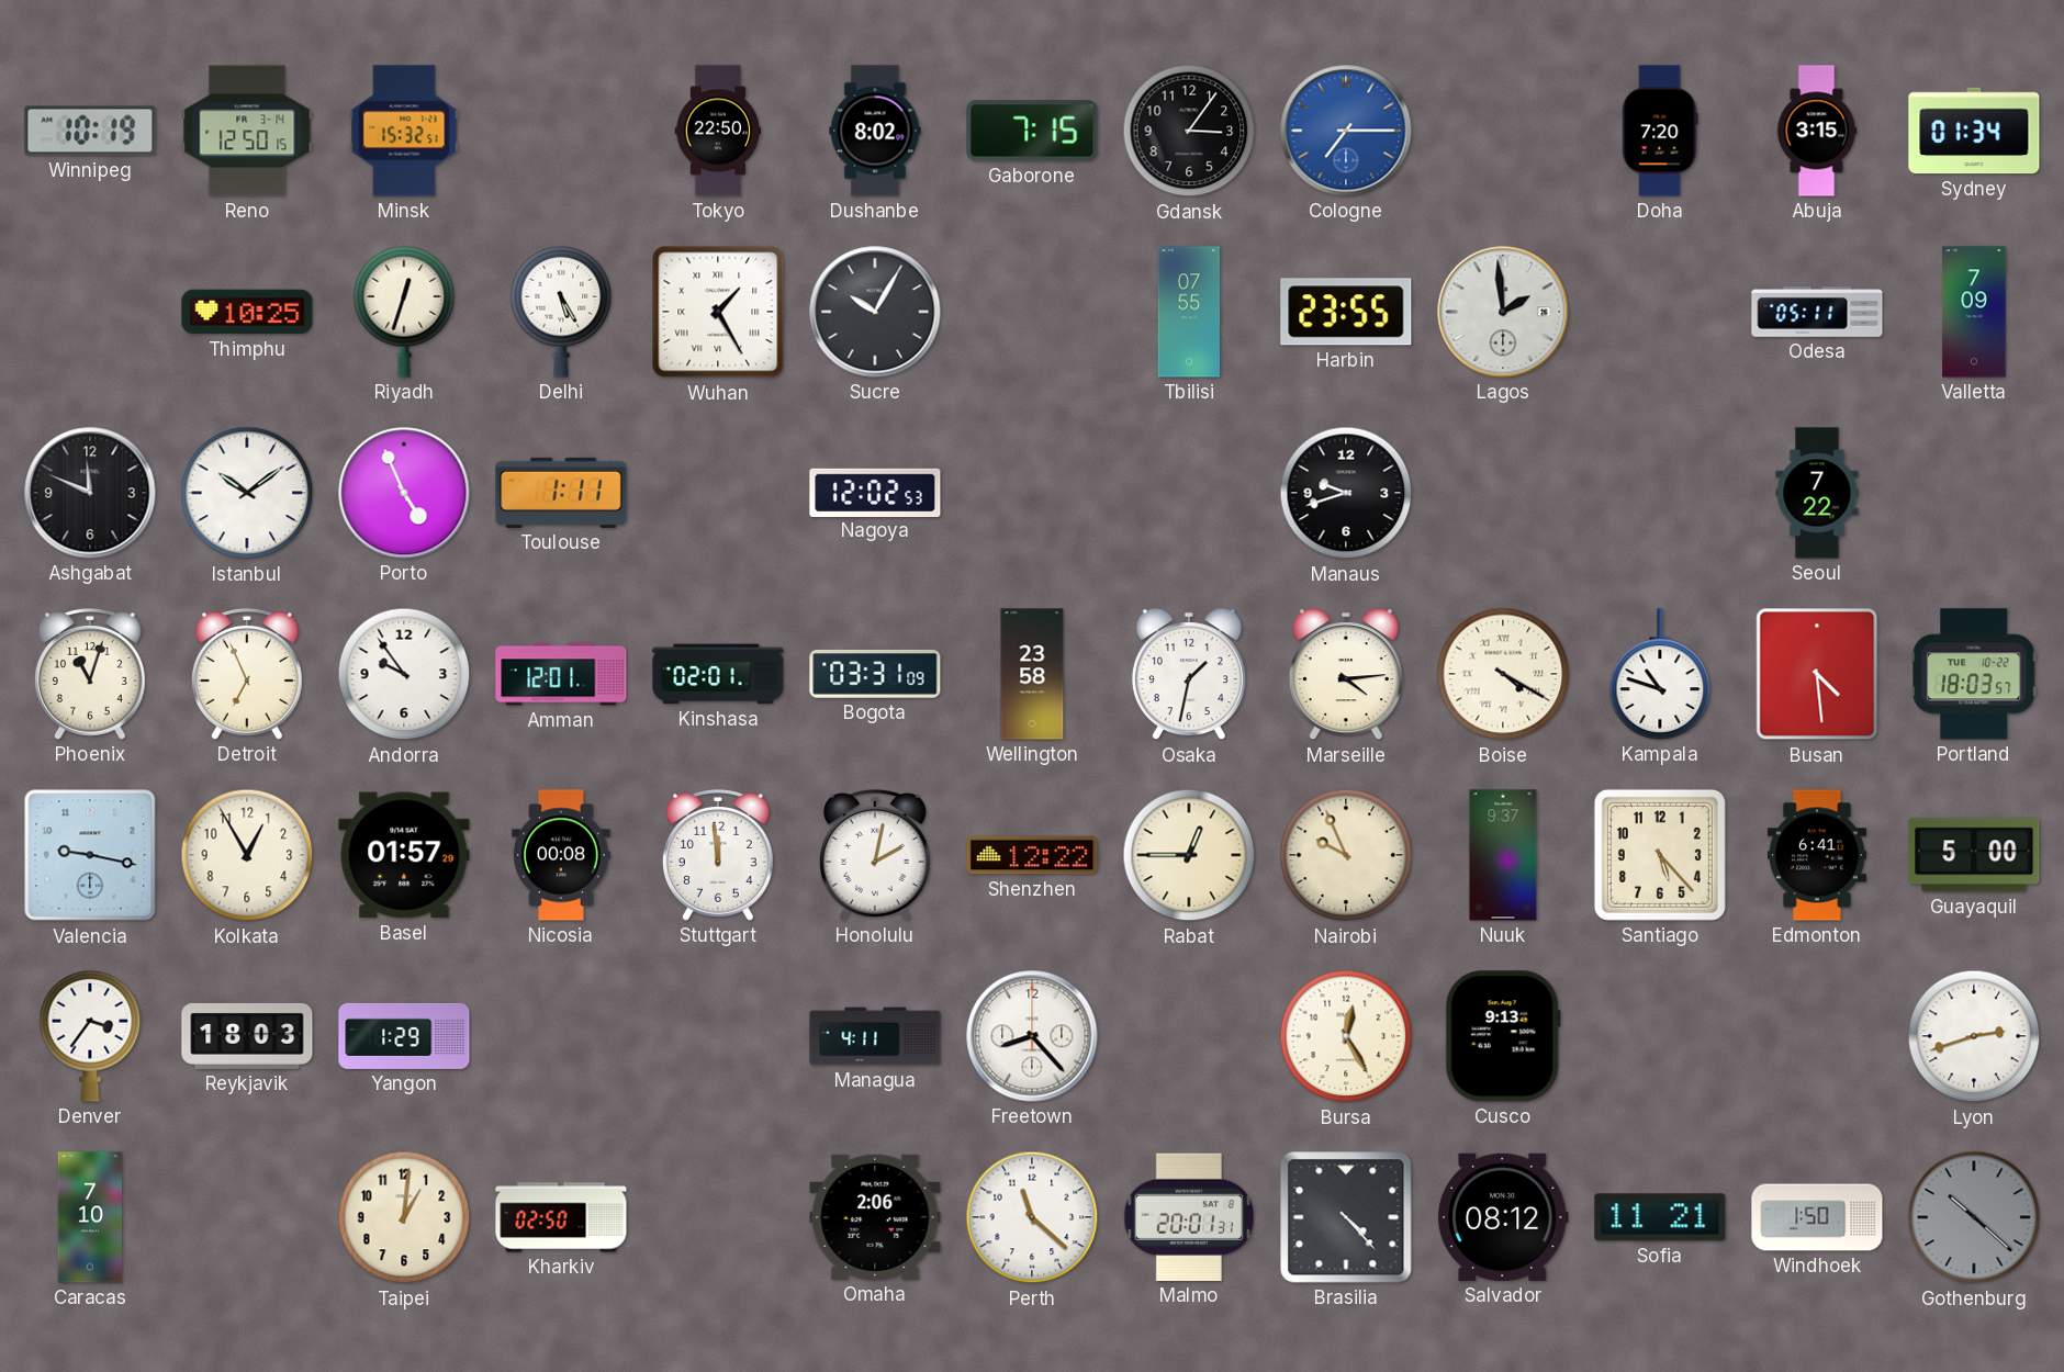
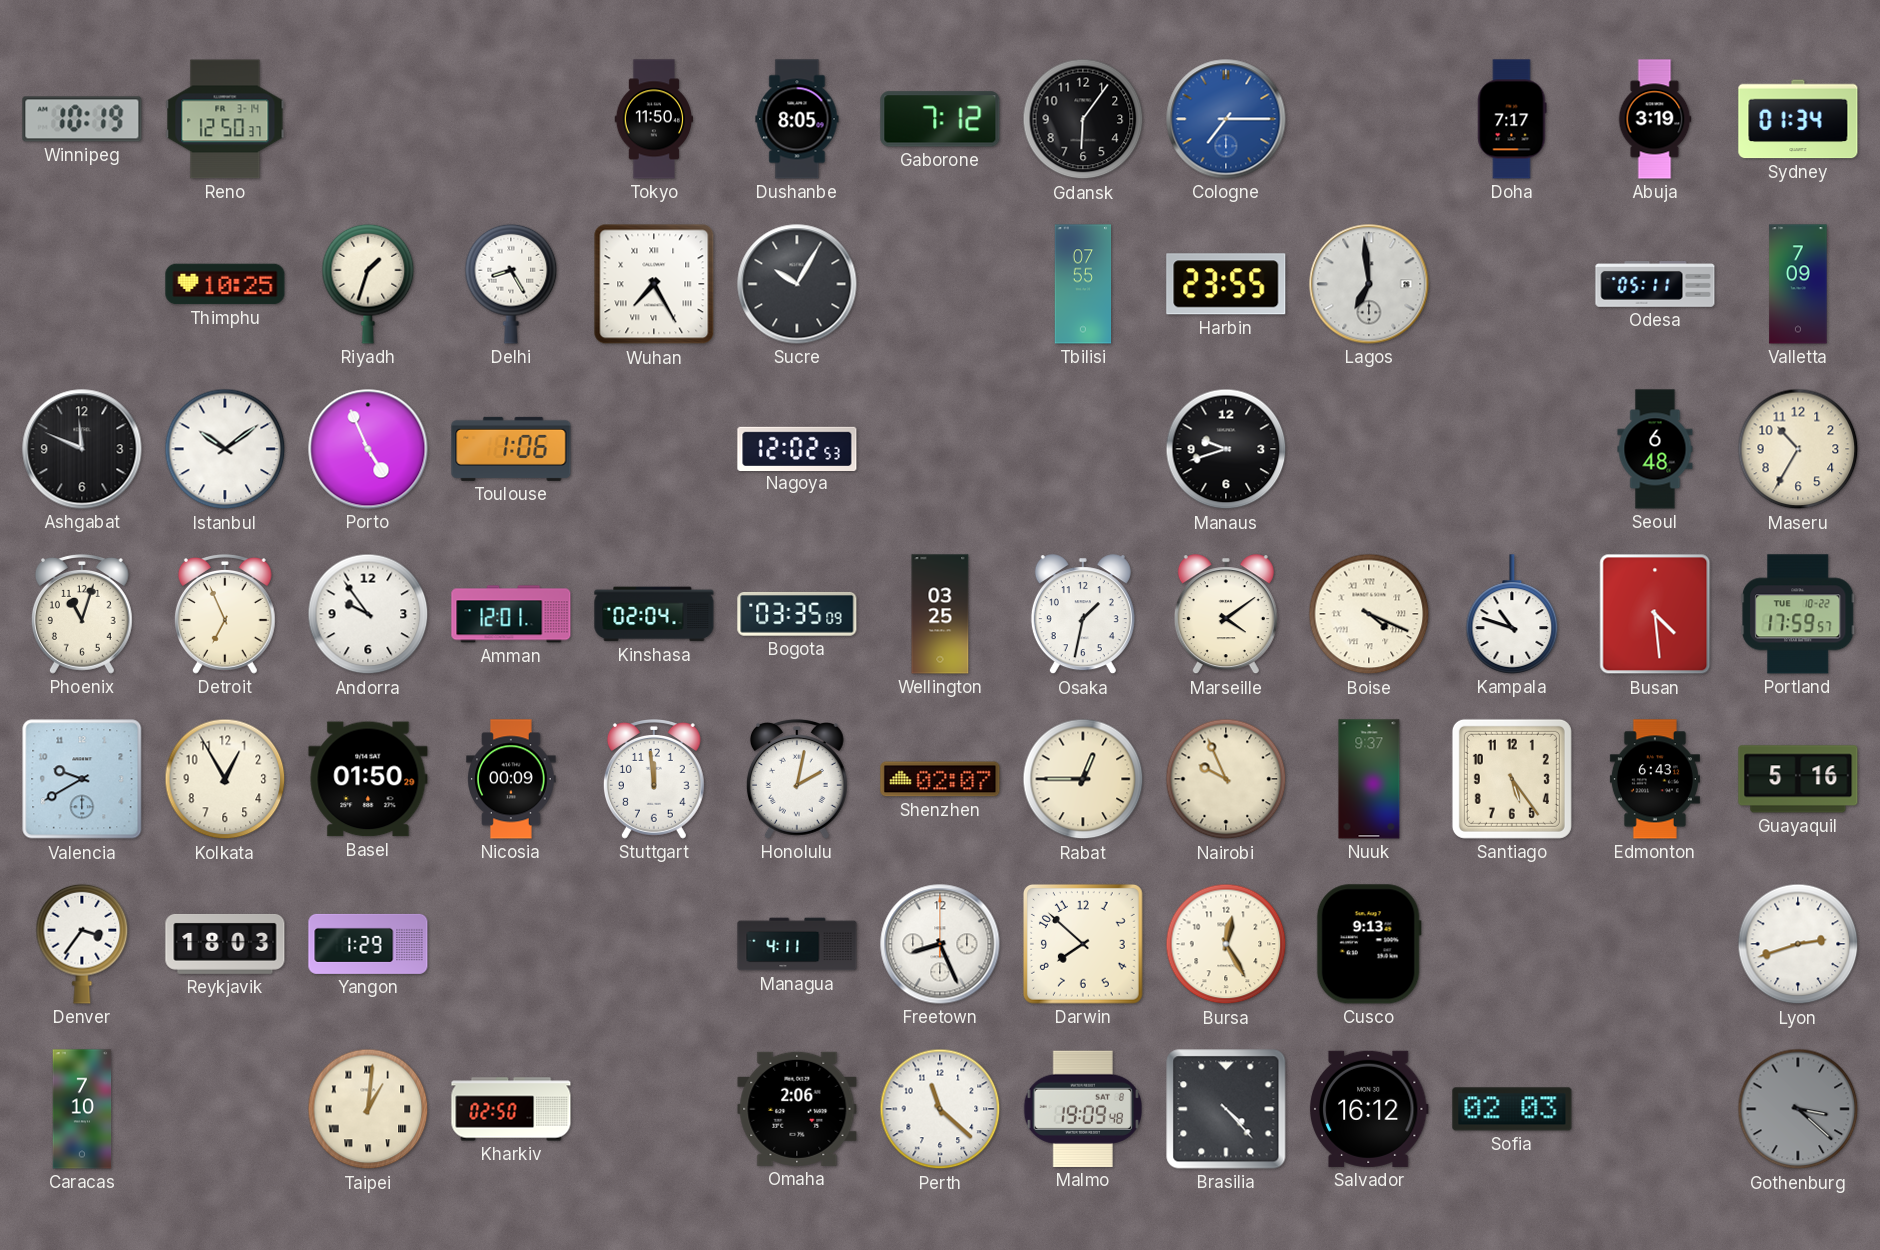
Reno: 12:50:15 -> 12:50:37 (225, 119)
Minsk: 15:32 -> none (404, 131)
Tokyo: 22:50 -> 11:50 (654, 119)
Dushanbe: 8:02 -> 8:05 (797, 119)
Gaborone: 7:15 -> 7:12 (940, 119)
Gdansk: 3:06 -> 6:06 (1083, 119)
Doha: 7:20 -> 7:17 (1512, 119)
Abuja: 3:15 -> 3:19 (1655, 119)
Riyadh: 12:33 -> 1:33 (368, 284)
Delhi: 5:25 -> 8:25 (511, 284)
Wuhan: 1:25 -> 7:25 (654, 284)
Lagos: 1:59 -> 6:59 (1369, 284)
Toulouse: 1:11 -> 1:06 (511, 449)
Seoul: 7:22 -> 6:48 (1655, 449)
Maseru: none -> 10:35 (1798, 449)
Kinshasa: 02:01 -> 02:04 (654, 614)
Bogota: 03:31 -> 03:35 (797, 614)
Wellington: 23:58 -> 03:25 (940, 614)
Marseille: 4:14 -> 4:09 (1226, 615)
Boise: 4:20 -> 4:19 (1369, 614)
Portland: 18:03 -> 17:59 (1798, 614)
Valencia: 9:17 -> 9:40 (82, 779)
Basel: 01:57 -> 01:50 (368, 779)
Nicosia: 00:08 -> 00:09 (511, 779)
Shenzhen: 12:22 -> 02:07 (940, 779)
Santiago: 5:23 -> 5:24 (1512, 779)
Edmonton: 6:41 -> 6:43 (1655, 779)
Guayaquil: 5:00 -> 5:16 (1798, 779)
Freetown: 8:23 -> 8:26 (940, 944)
Darwin: none -> 7:52 (1083, 944)
Taipei numerals: Arabic -> Roman (368, 1109)
Malmo: 20:01 -> 19:09 (1083, 1109)
Salvador: 08:12 -> 16:12 (1369, 1109)
Sofia: 11:21 -> 02:03 (1512, 1109)
Windhoek: 1:50 -> none (1817, 1217)
Gothenburg: 10:22 -> 3:22 (1798, 1109)
